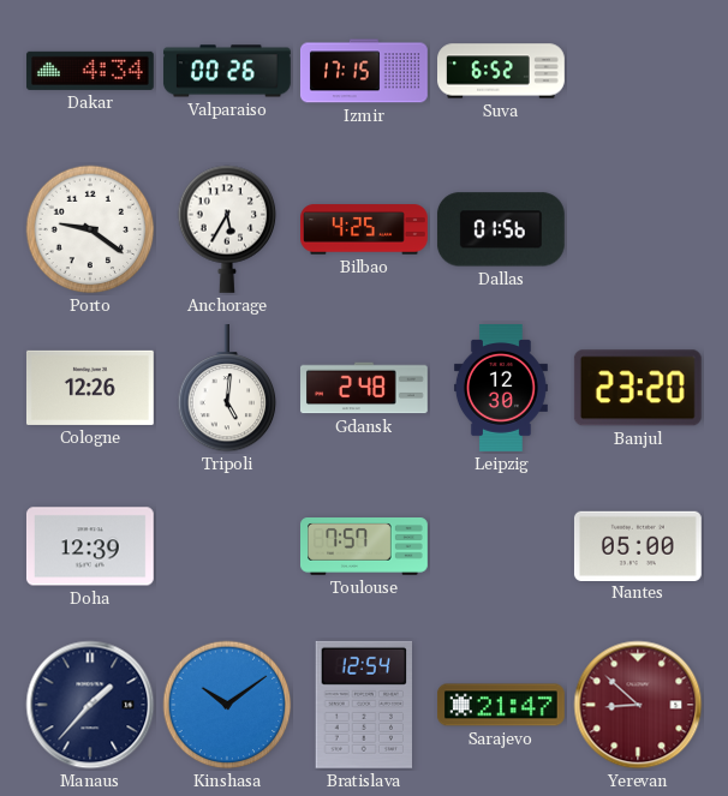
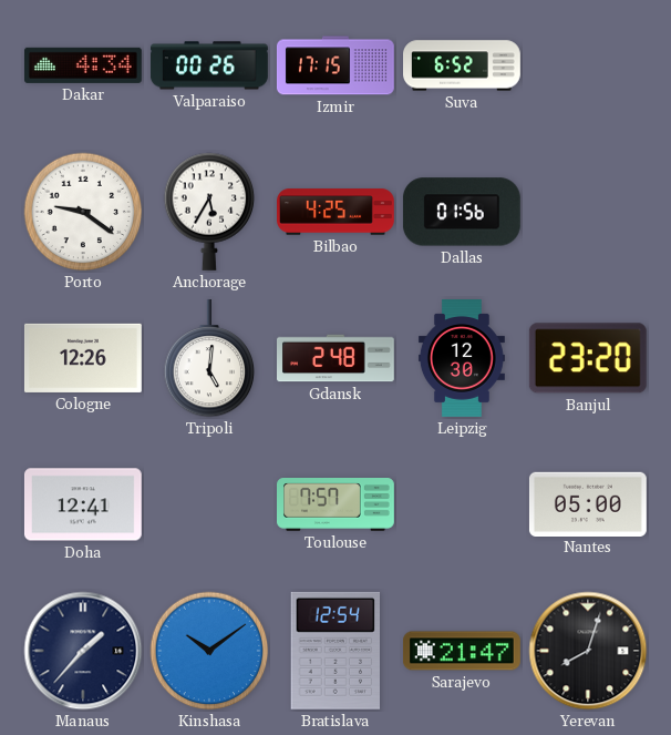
Doha: 12:39 -> 12:41 (83, 504)
Yerevan: 8:52 -> 8:03 (588, 651)
Yerevan dial: burgundy -> black (588, 651)
